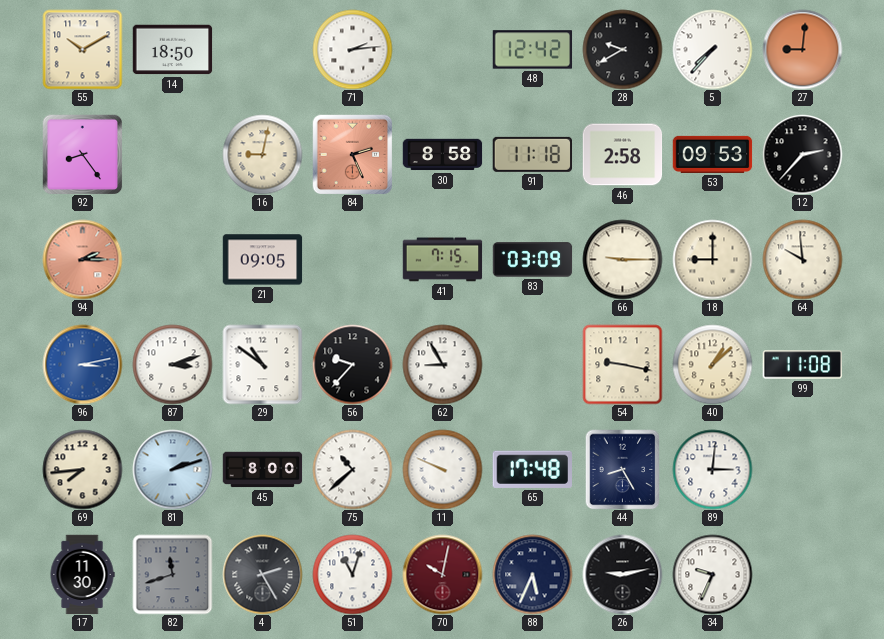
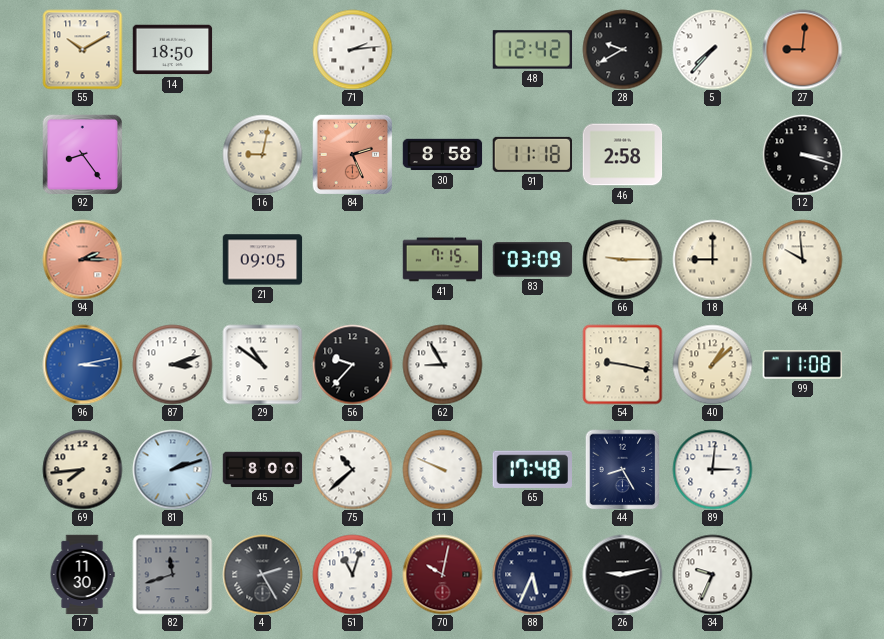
53: 09:53 -> none (712, 154)
12: 2:37 -> 3:18 (802, 154)
